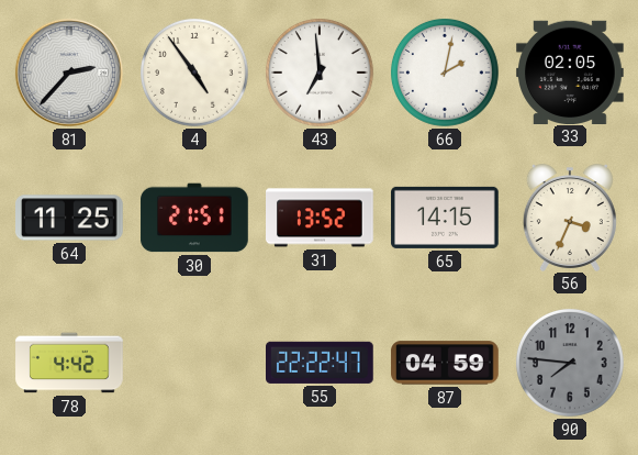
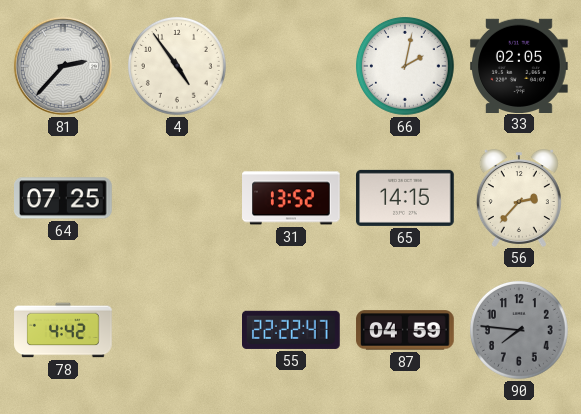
43: 6:59 -> none (320, 73)
64: 11:25 -> 07:25 (64, 198)
30: 21:51 -> none (194, 218)
56: 3:34 -> 2:37 (519, 198)
